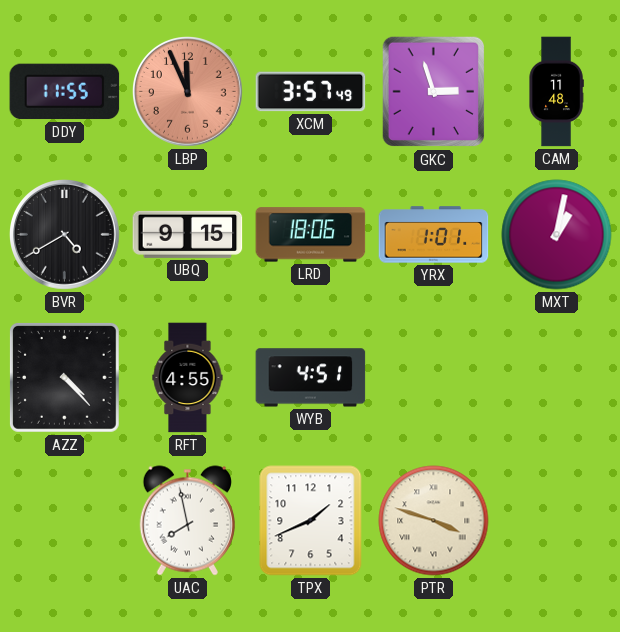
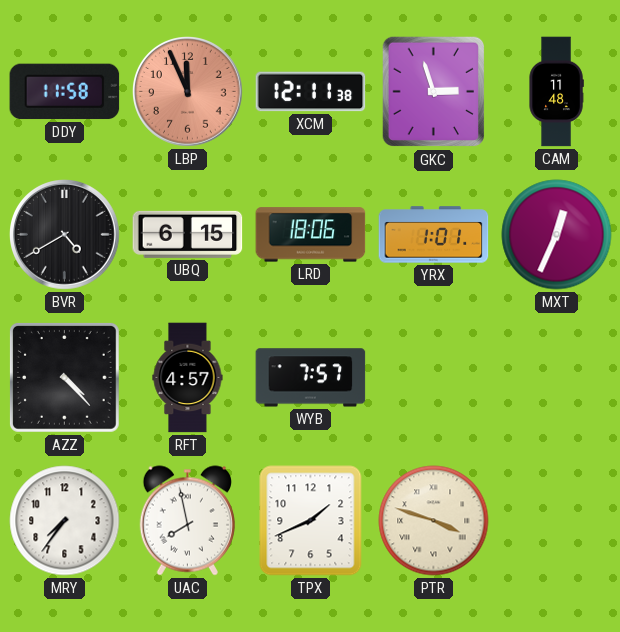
DDY: 11:55 -> 11:58 (65, 92)
XCM: 3:57 -> 12:11 (311, 92)
UBQ: 9:15 -> 6:15 (188, 234)
MXT: 1:02 -> 12:34 (557, 235)
RFT: 4:55 -> 4:57 (188, 378)
WYB: 4:51 -> 7:57 (311, 378)
MRY: none -> 7:36 (65, 521)
